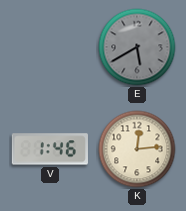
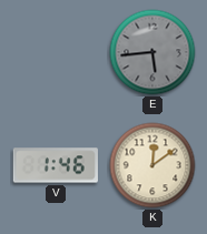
E: 5:40 -> 5:44 (152, 52)
K: 12:14 -> 12:09 (152, 165)
